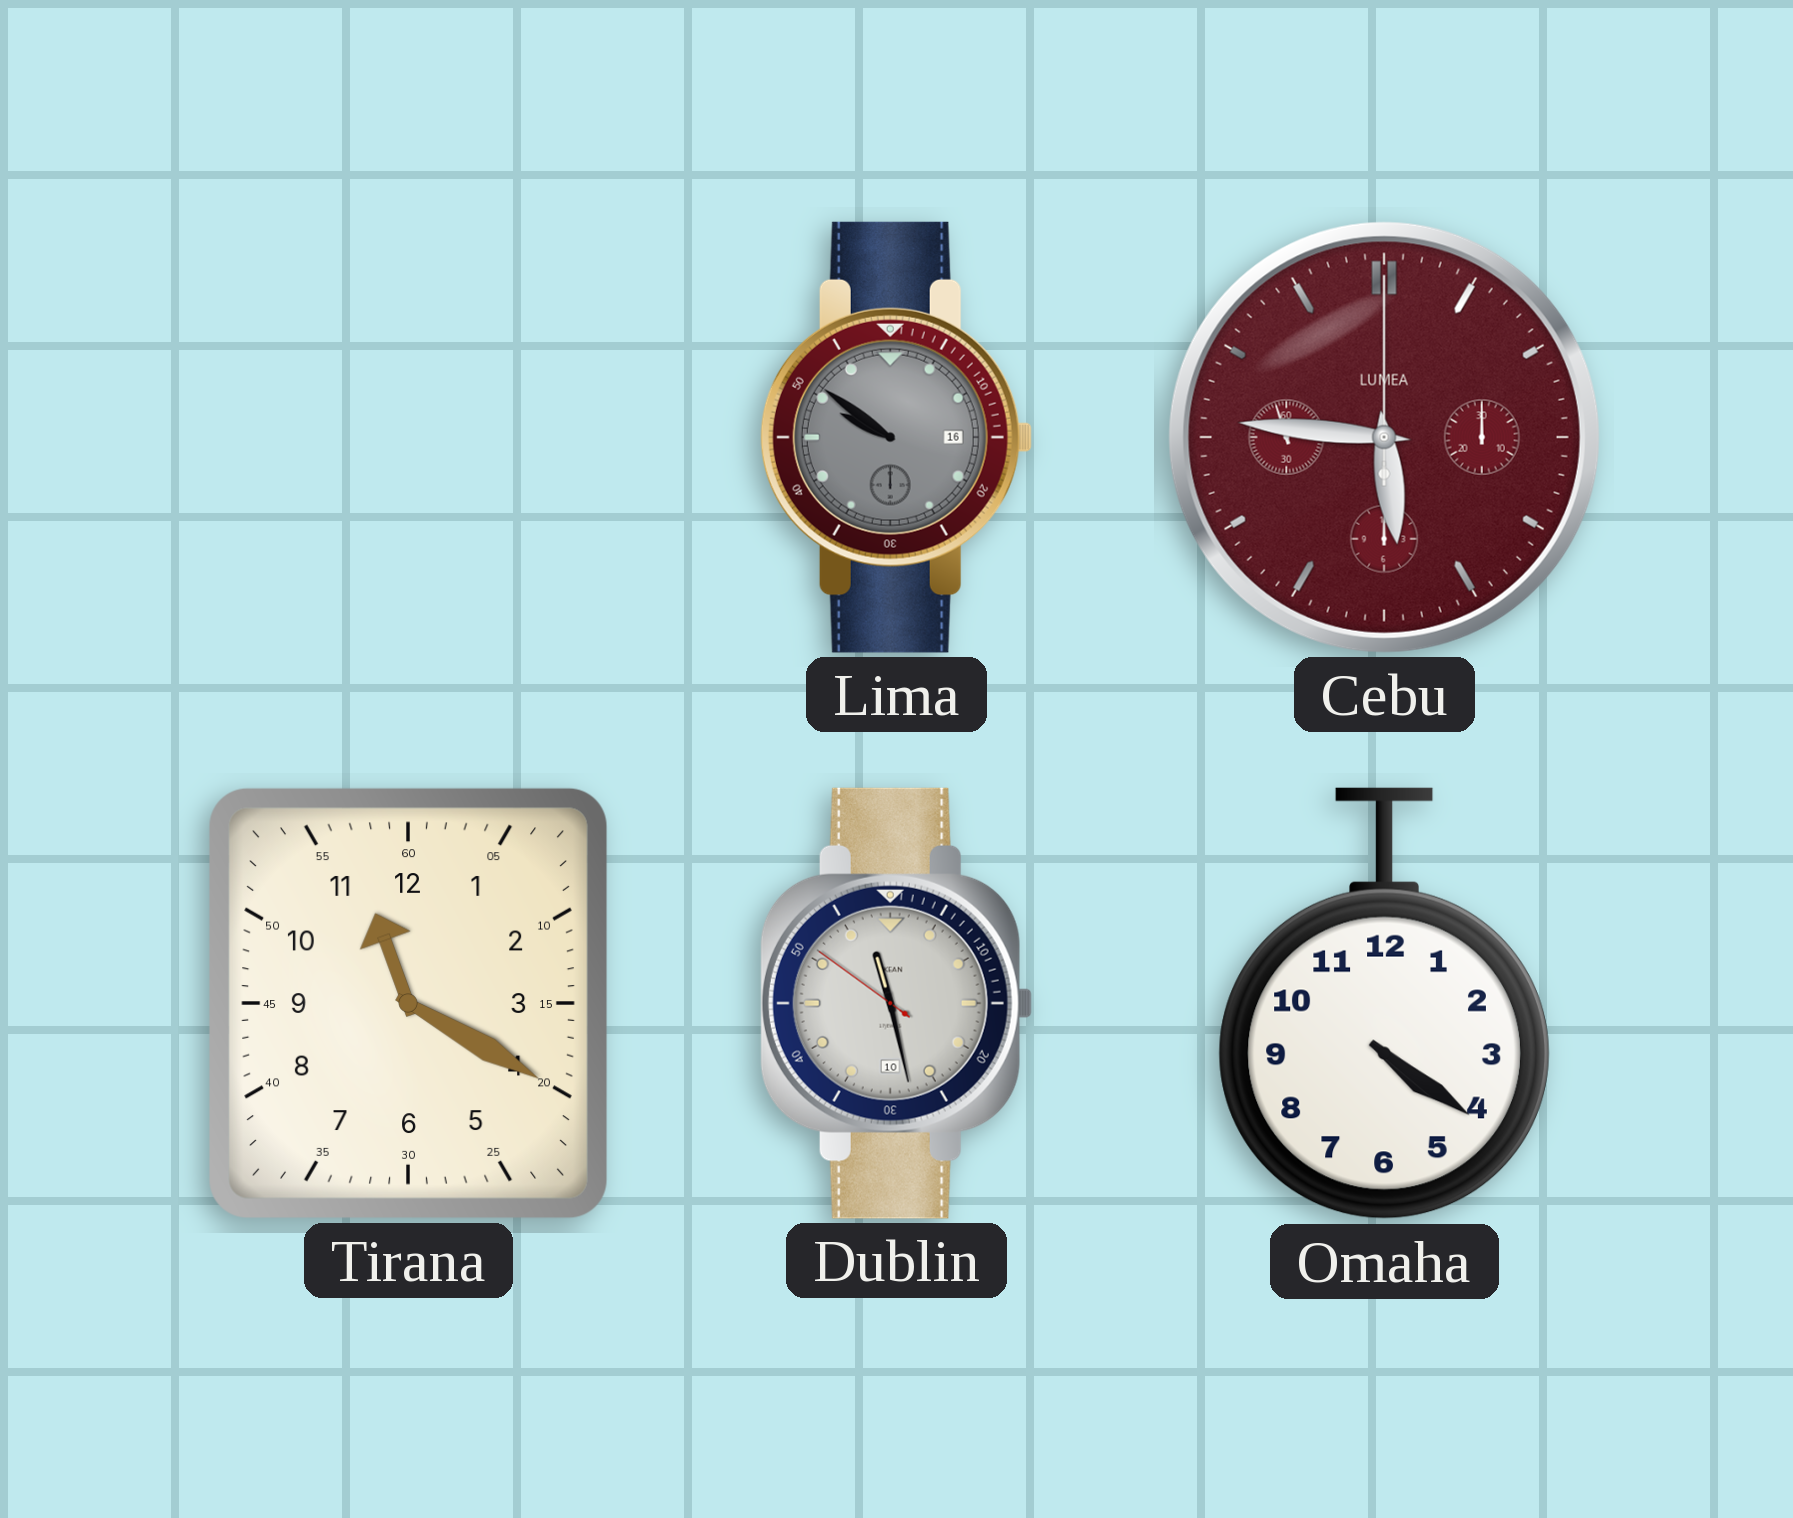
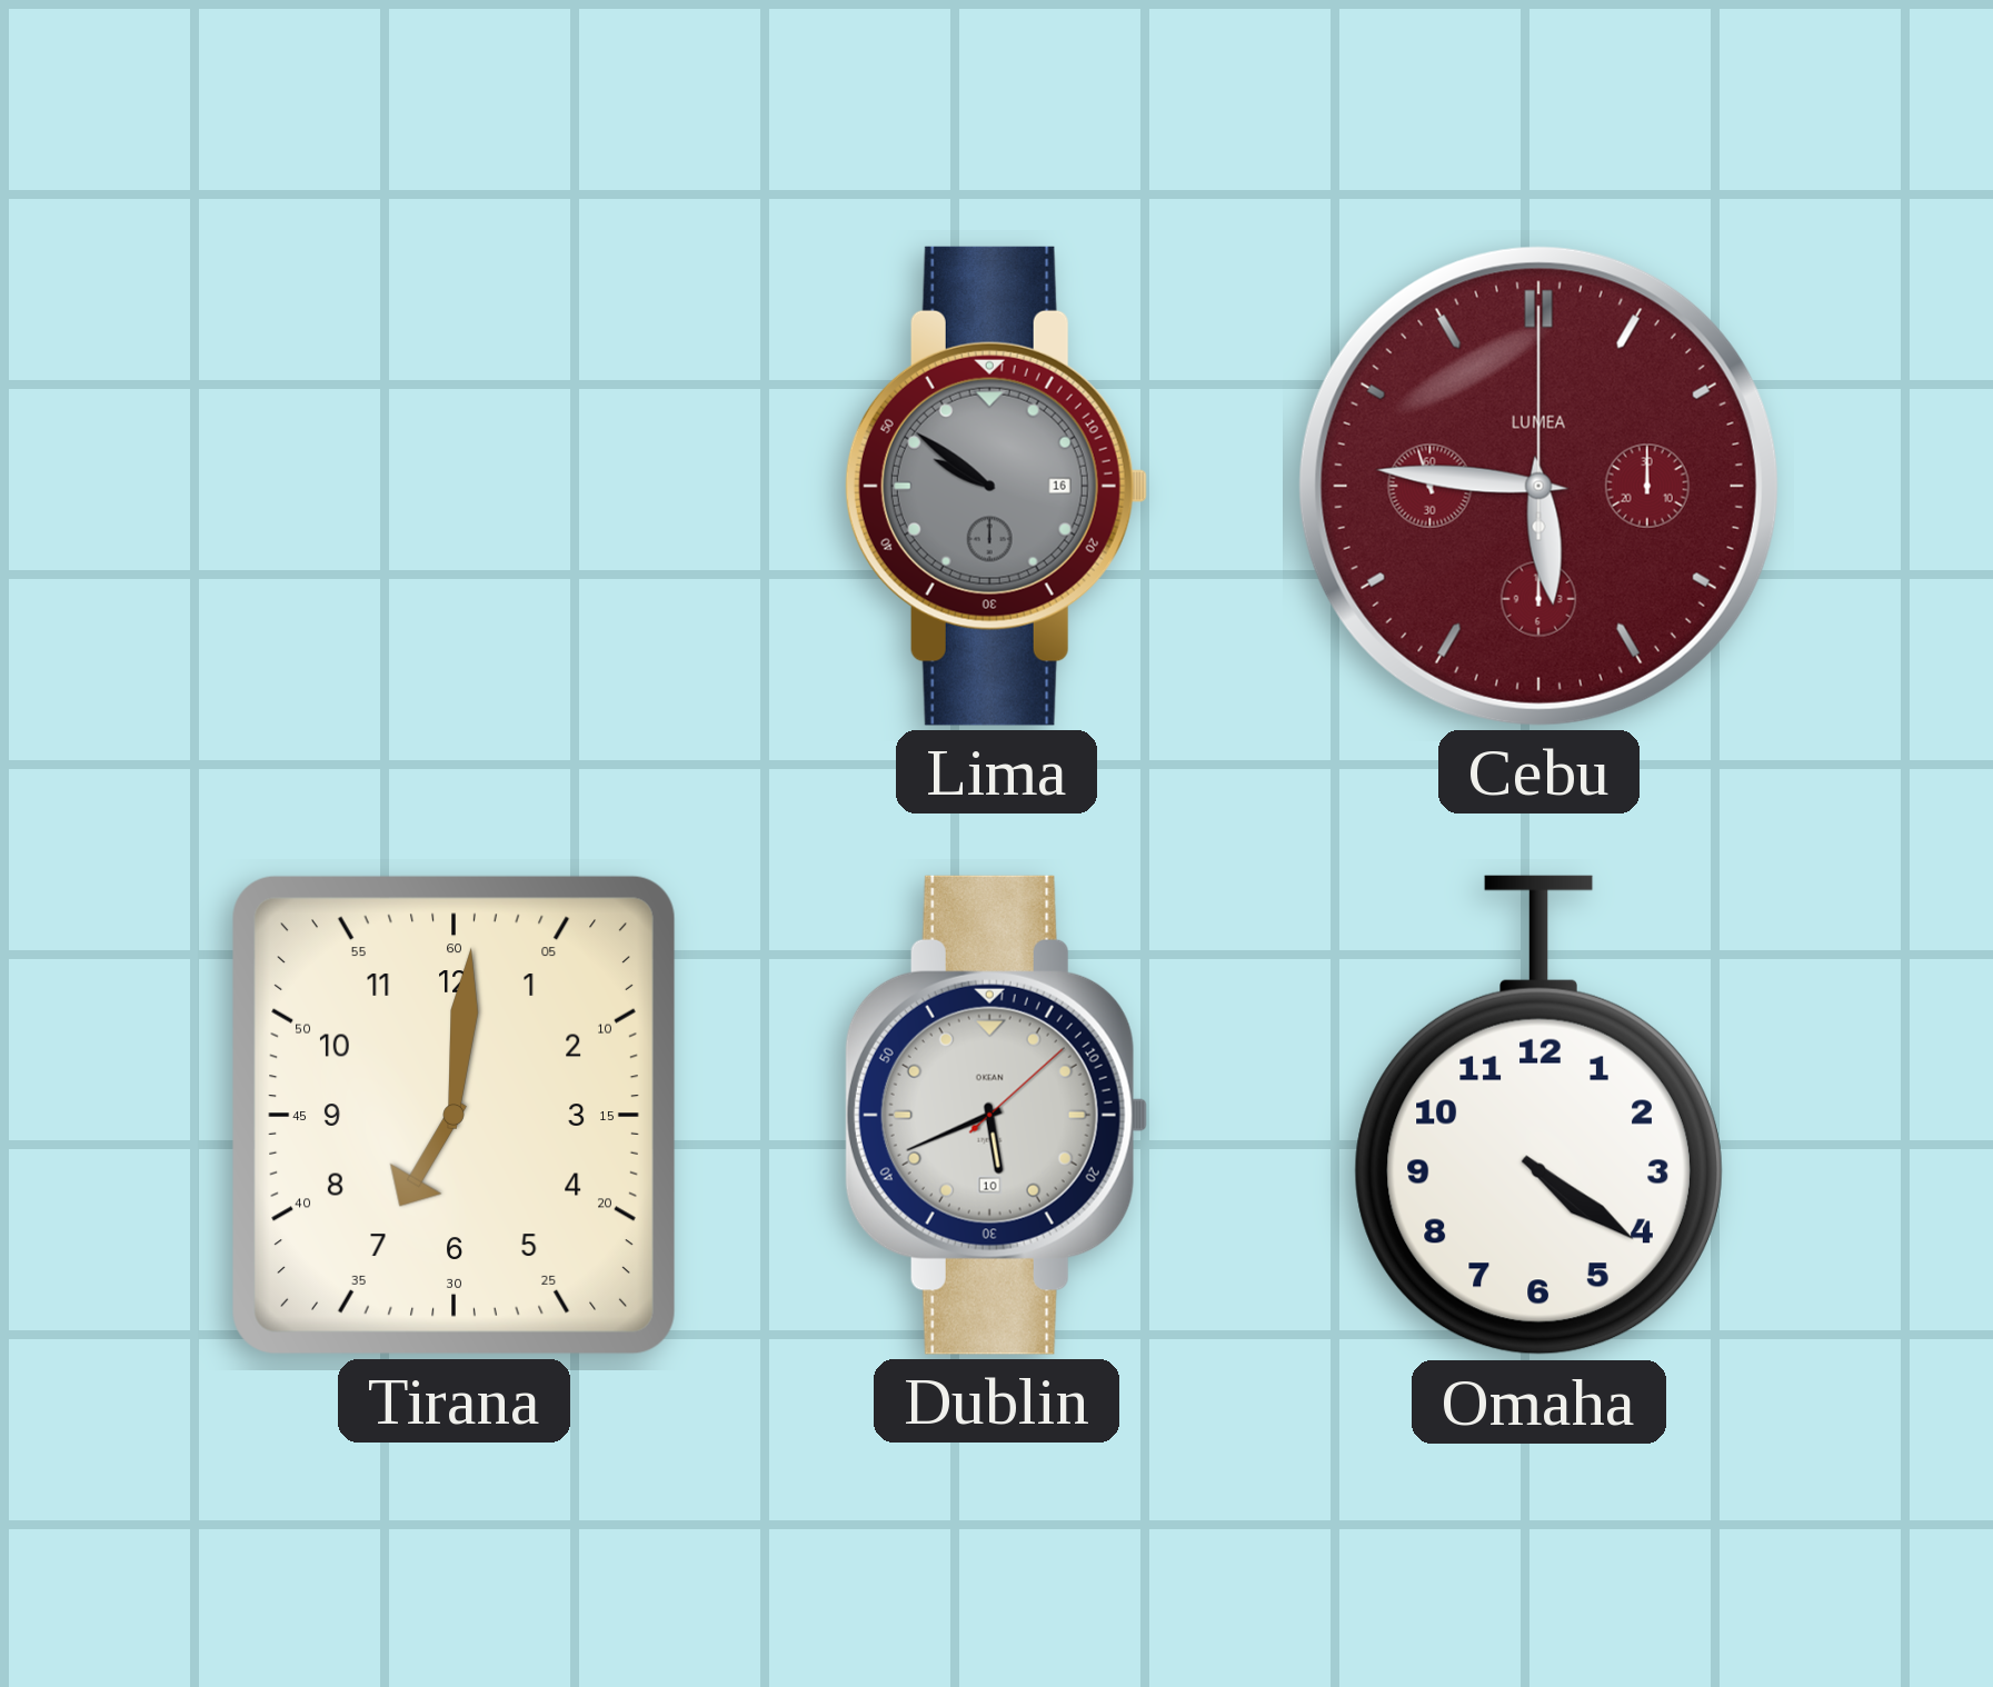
Tirana: 11:20 -> 7:01 (454, 1115)
Dublin: 11:27 -> 5:41 (996, 1115)
